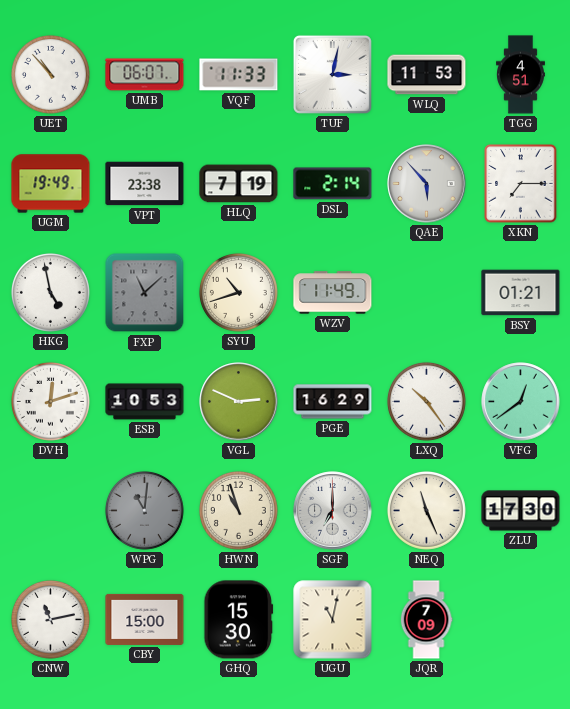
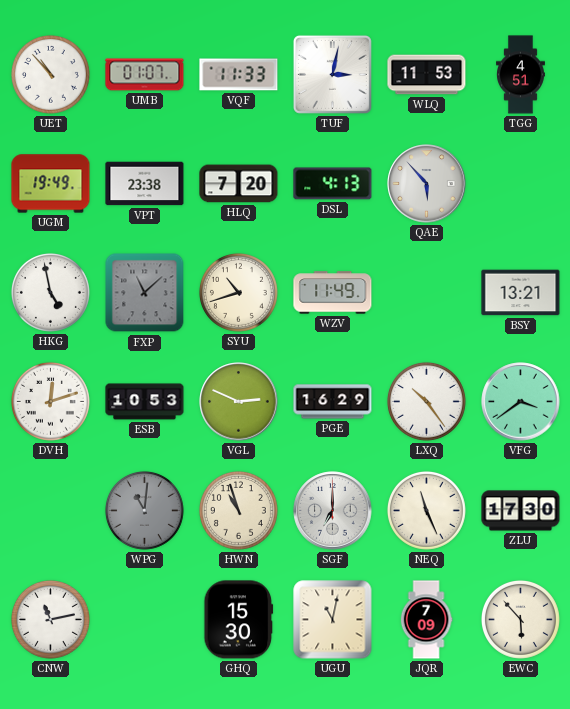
UMB: 06:07 -> 01:07 (145, 75)
HLQ: 7:19 -> 7:20 (239, 184)
DSL: 2:14 -> 4:13 (333, 184)
XKN: 7:15 -> none (521, 184)
BSY: 01:21 -> 13:21 (521, 293)
VFG: 12:39 -> 3:39 (521, 402)
CBY: 15:00 -> none (145, 619)
EWC: none -> 5:53 (520, 619)
